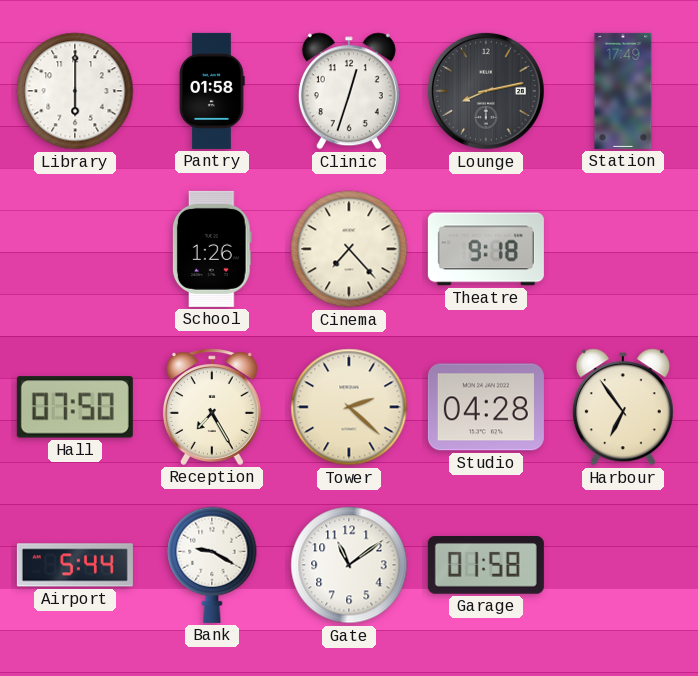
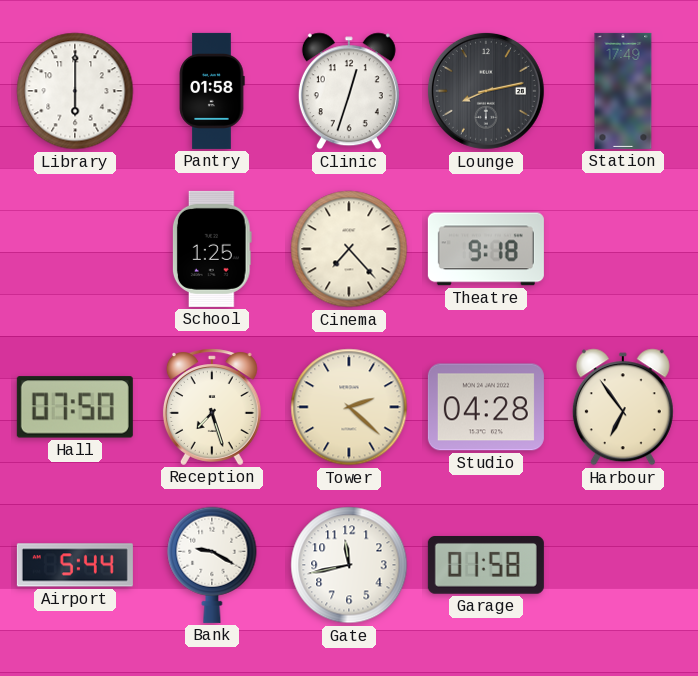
School: 1:26 -> 1:25 (212, 249)
Reception: 7:25 -> 7:27 (212, 407)
Gate: 11:09 -> 11:43 (349, 565)
